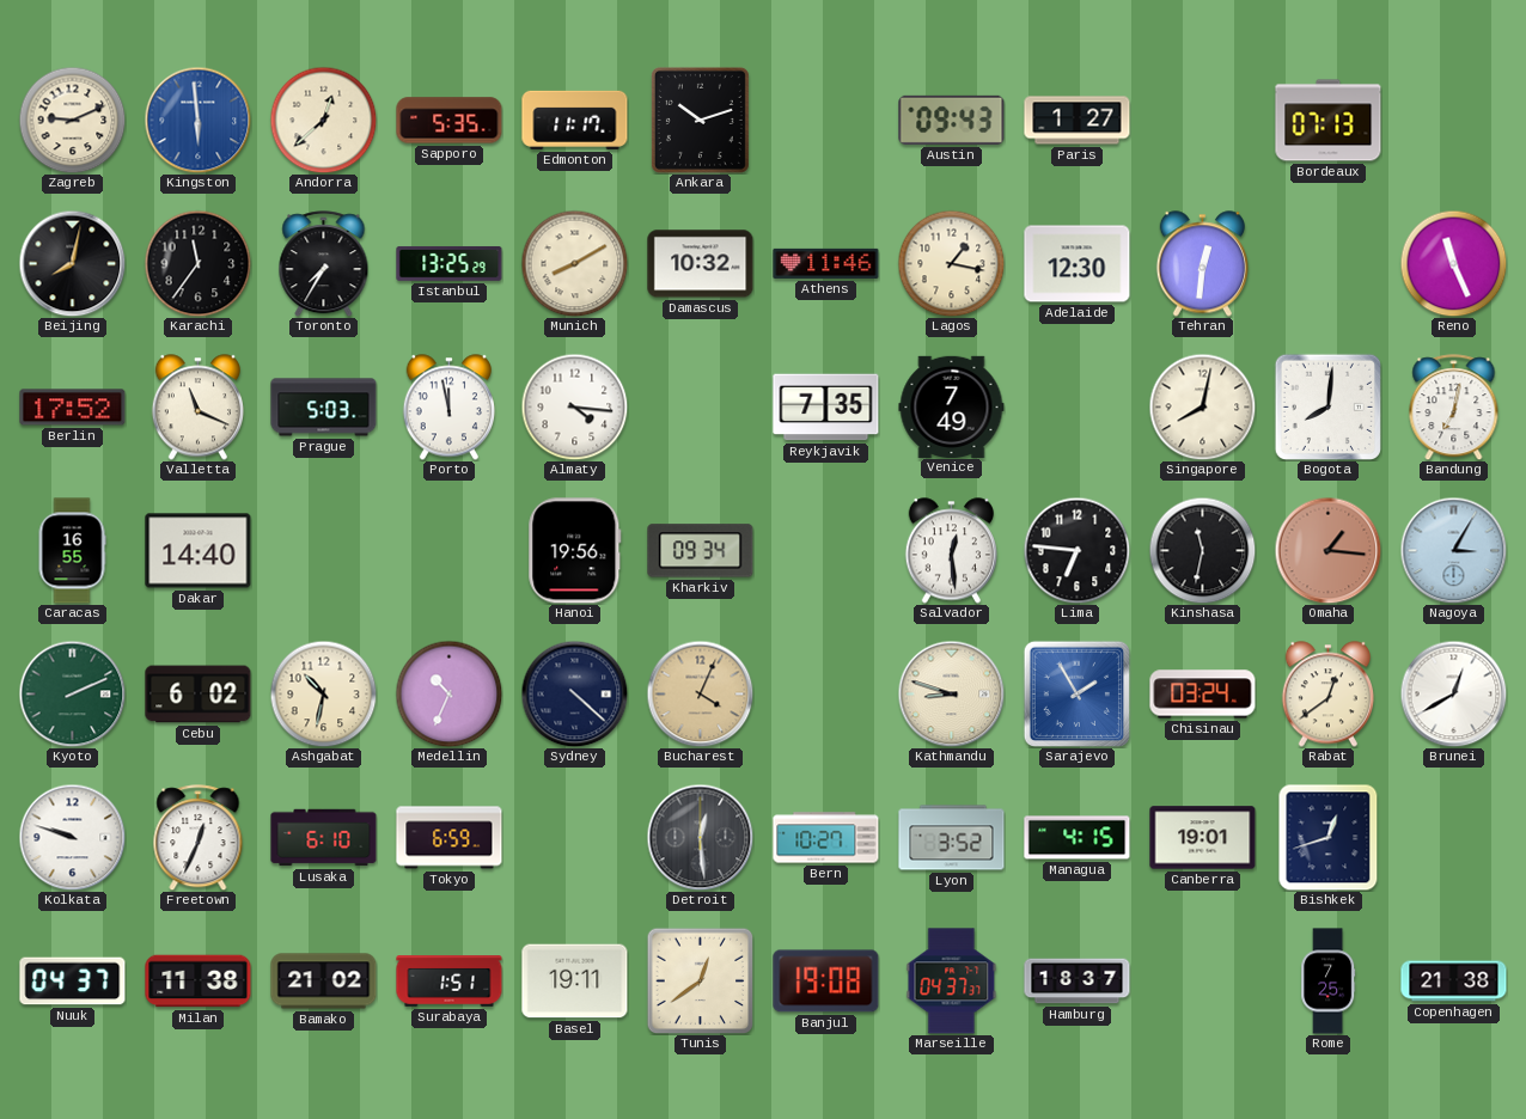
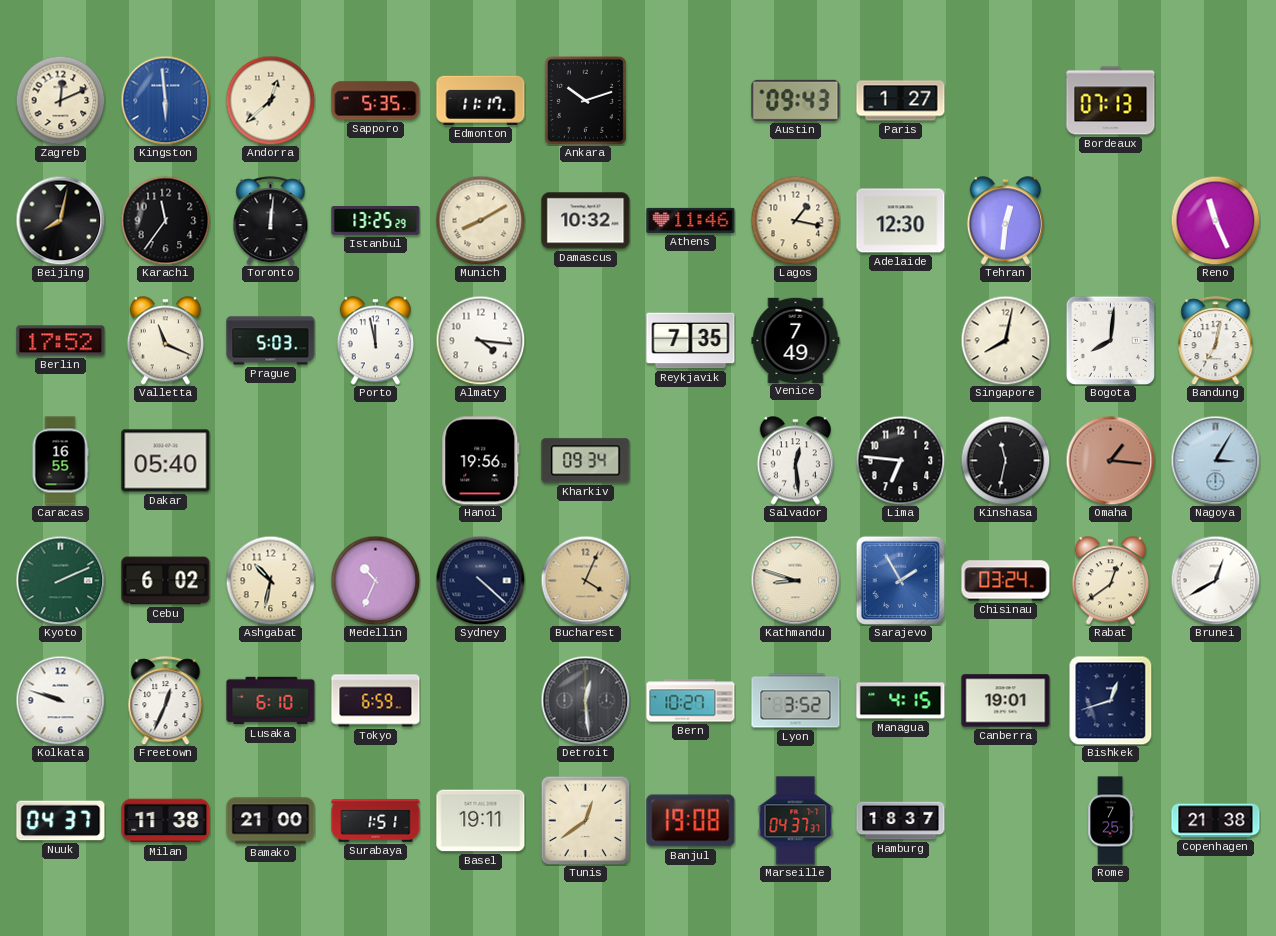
Zagreb: 9:11 -> 12:11 (60, 100)
Toronto: 7:35 -> 12:01 (271, 221)
Dakar: 14:40 -> 05:40 (166, 461)
Bamako: 21:02 -> 21:00 (271, 821)
